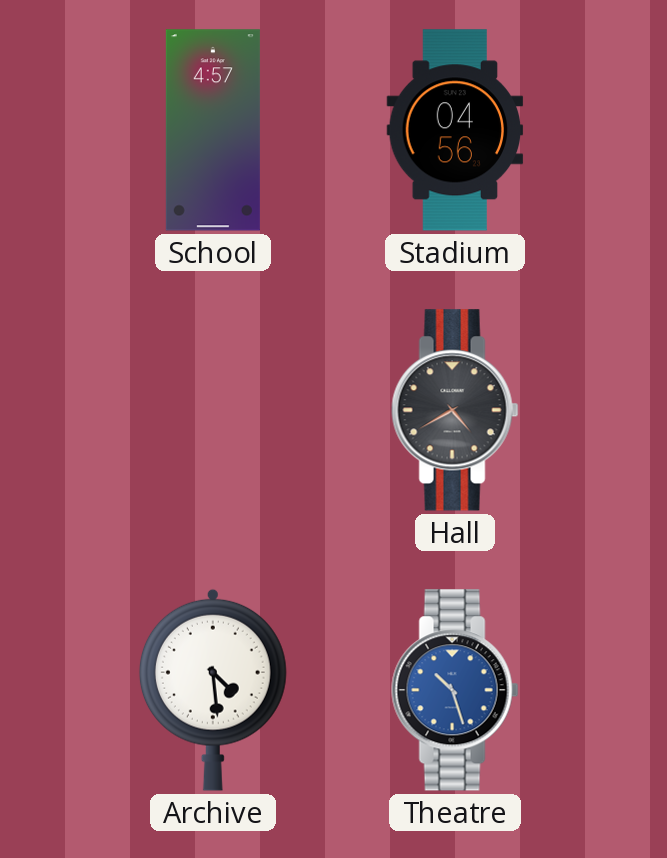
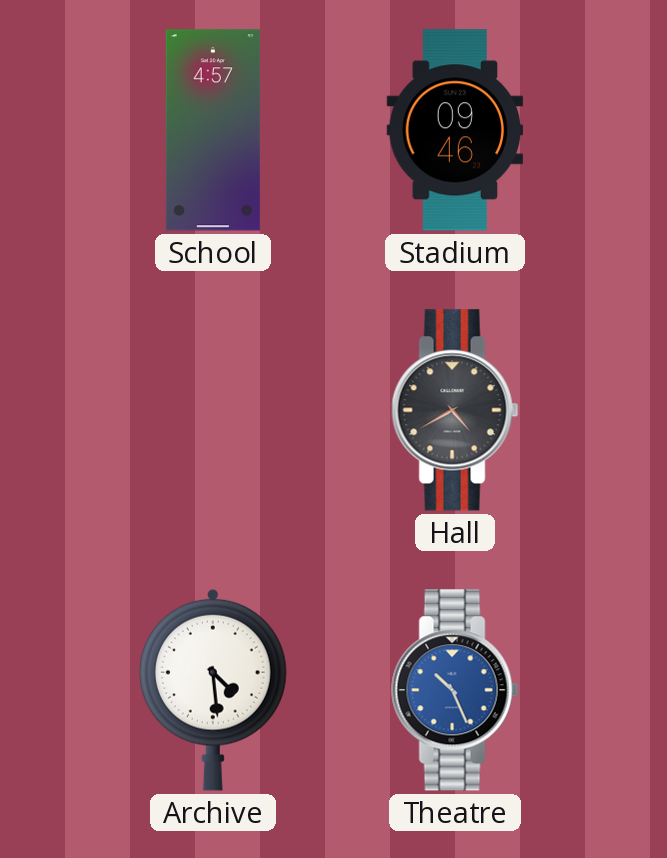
Stadium: 04:56 -> 09:46 (455, 130)
Theatre: 10:27 -> 10:26 (455, 690)
